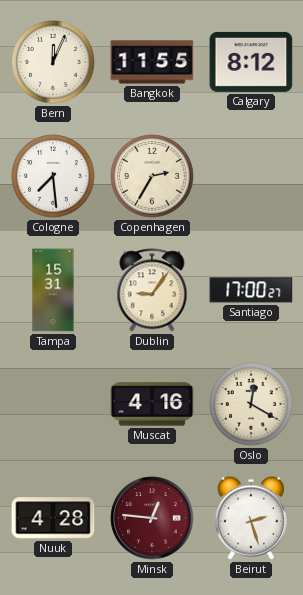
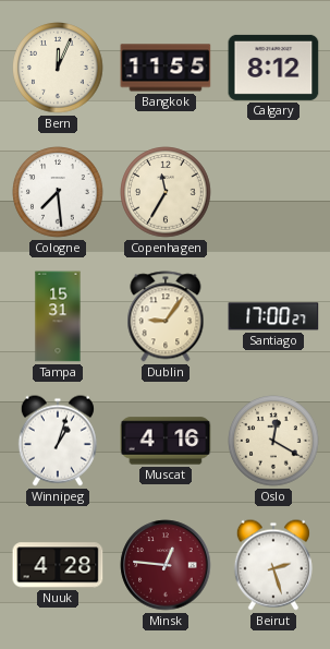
Copenhagen: 2:35 -> 11:35 (166, 192)
Winnipeg: none -> 1:03 (58, 441)
